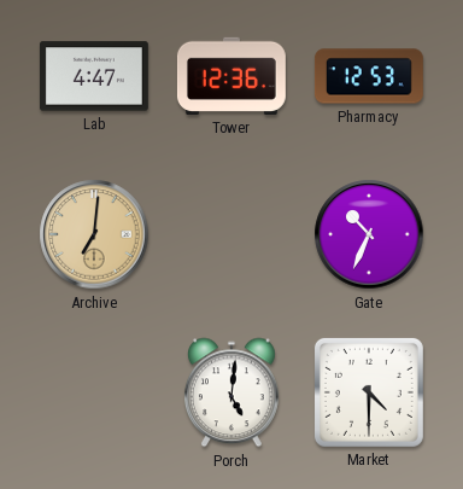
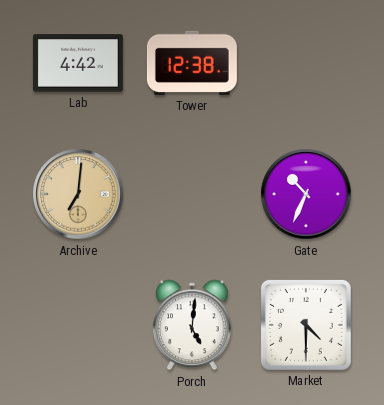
Lab: 4:47 -> 4:42 (78, 63)
Tower: 12:36 -> 12:38 (192, 63)
Pharmacy: 12:53 -> none (369, 76)
